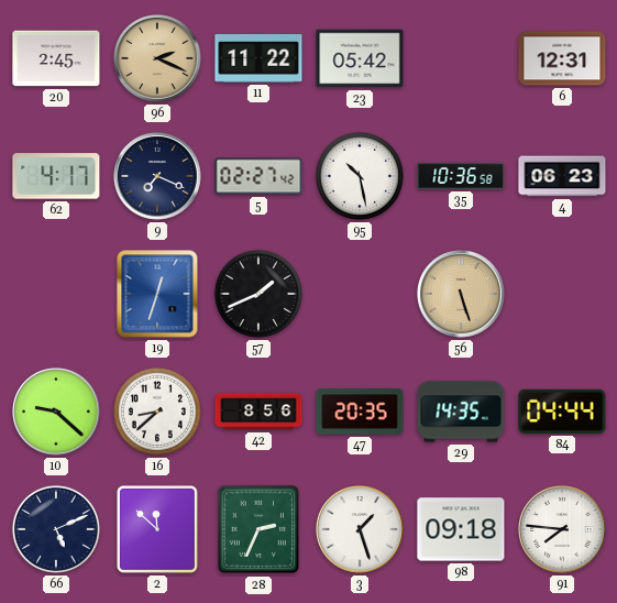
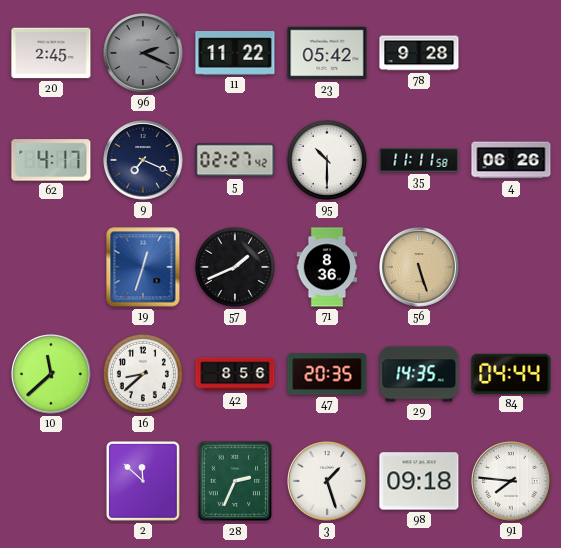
96 dial: champagne -> grey (143, 53)
78: none -> 9:28 (419, 53)
6: 12:31 -> none (562, 58)
95: 10:28 -> 10:30 (327, 160)
35: 10:36 -> 11:11 (419, 161)
4: 06:23 -> 06:26 (511, 160)
71: none -> 8:36 (327, 267)
10: 9:22 -> 11:38 (51, 374)
66: 5:11 -> none (56, 529)
